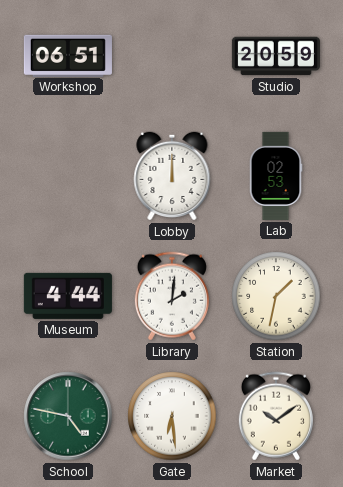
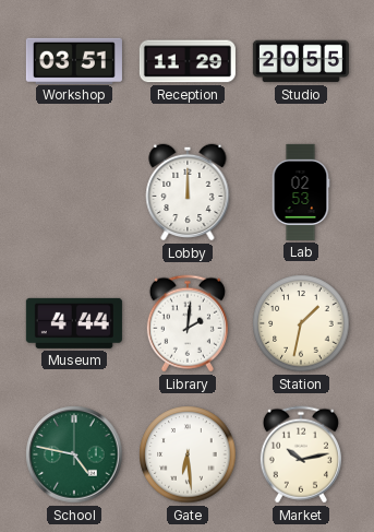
Workshop: 06:51 -> 03:51 (74, 60)
Reception: none -> 11:29 (188, 61)
Studio: 20:59 -> 20:55 (301, 61)
Market: 10:09 -> 10:13 (301, 454)
